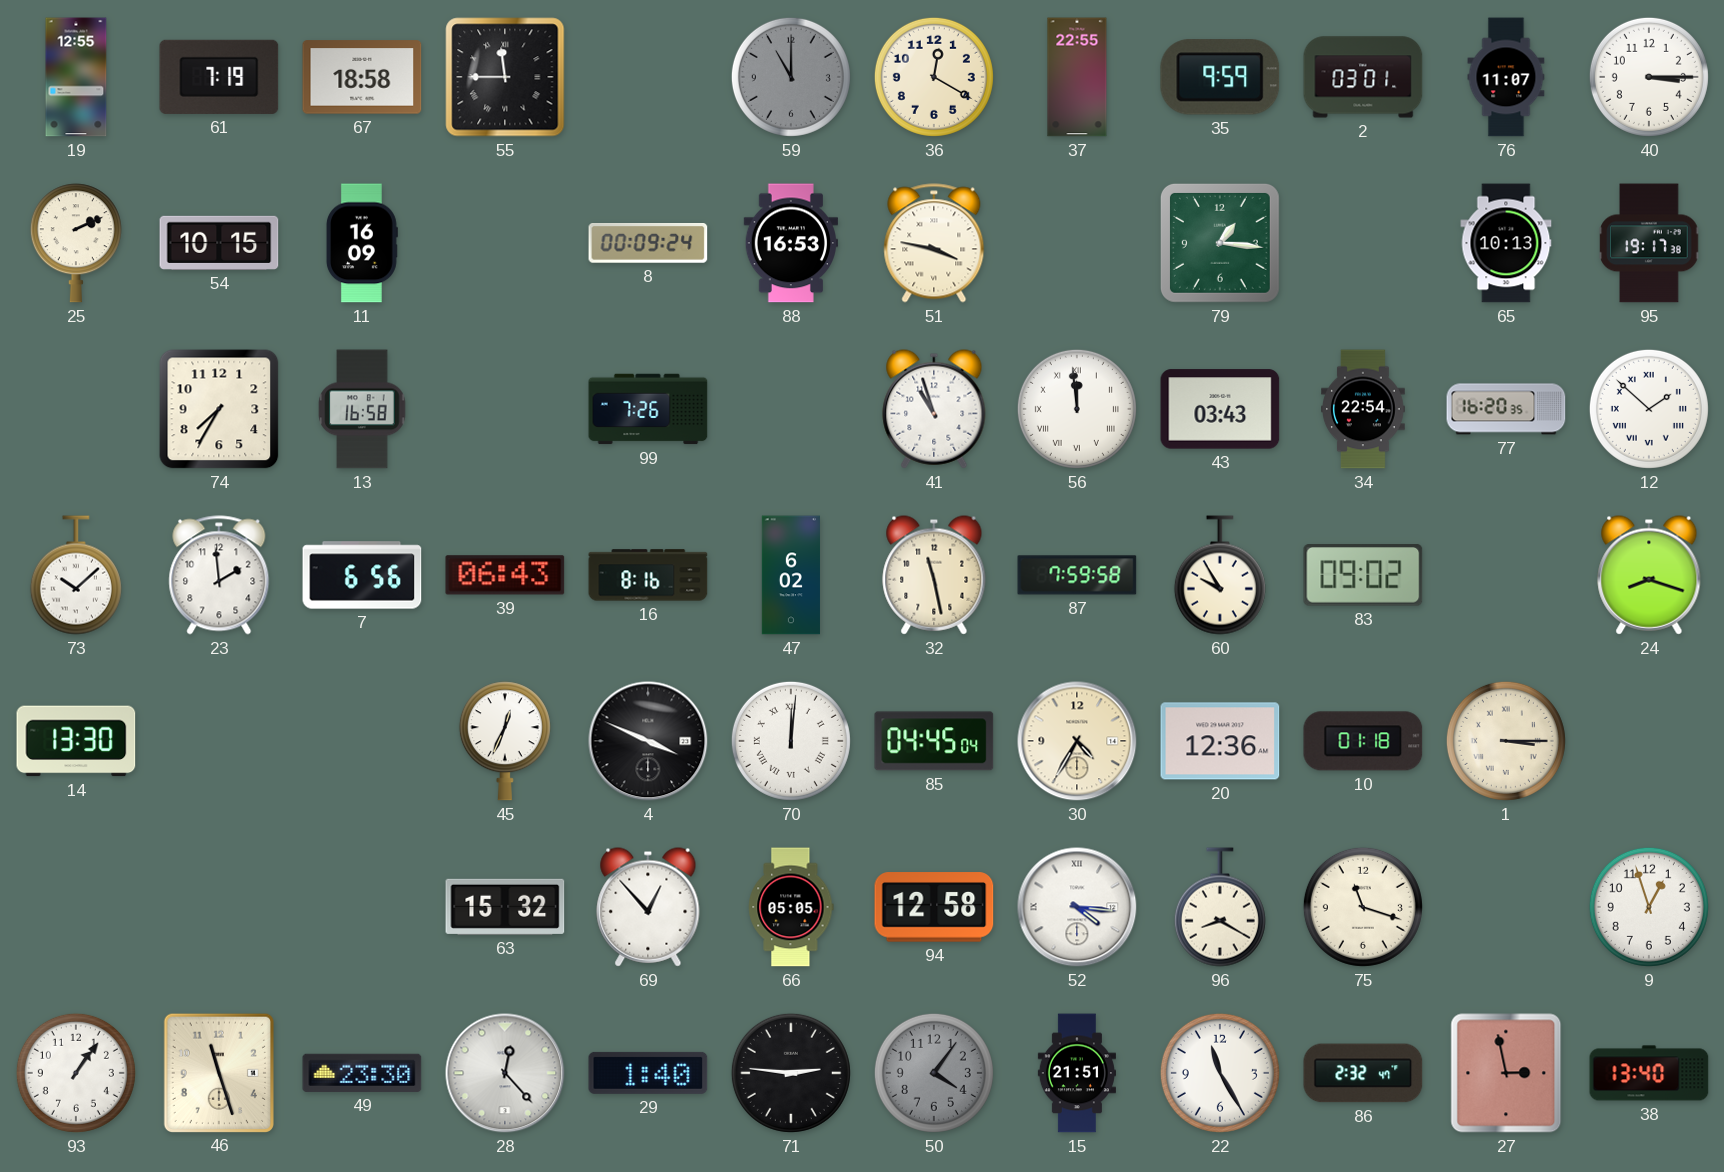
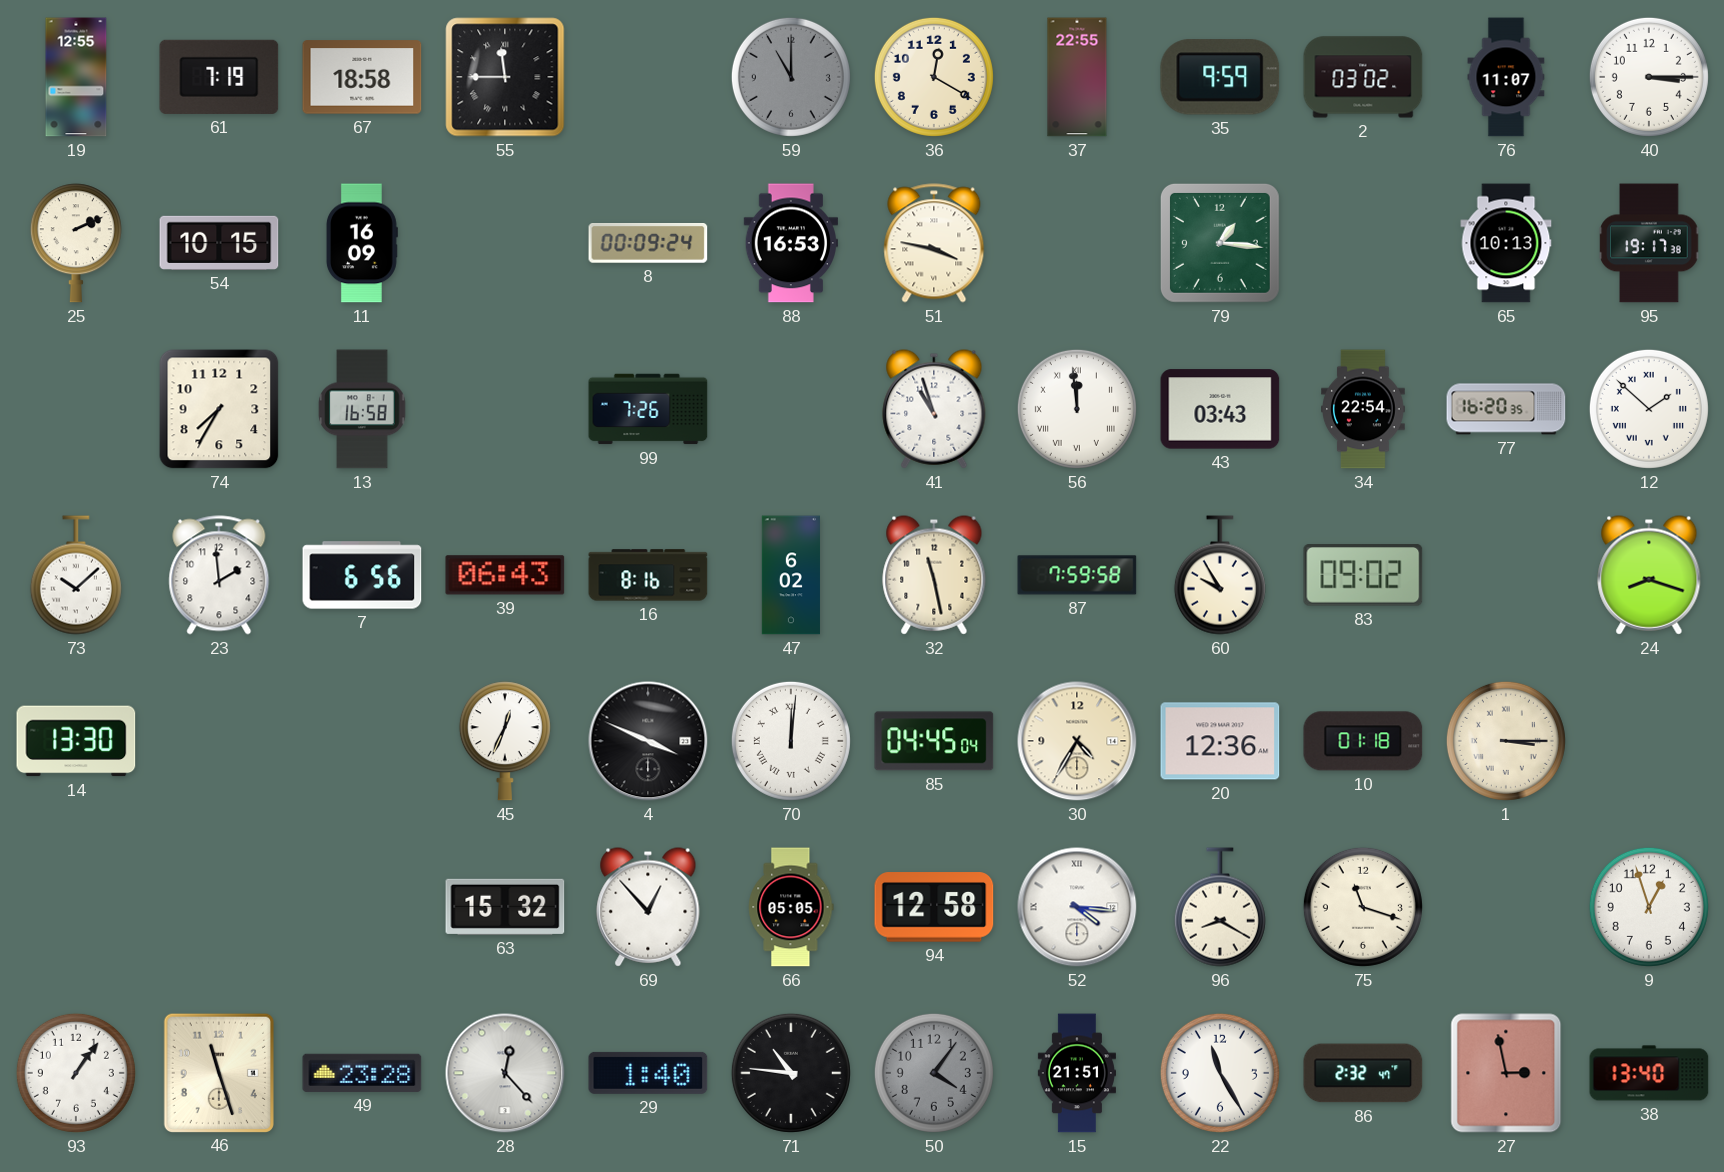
2: 03:01 -> 03:02 (1363, 77)
49: 23:30 -> 23:28 (362, 1073)
71: 2:46 -> 10:46 (791, 1073)
